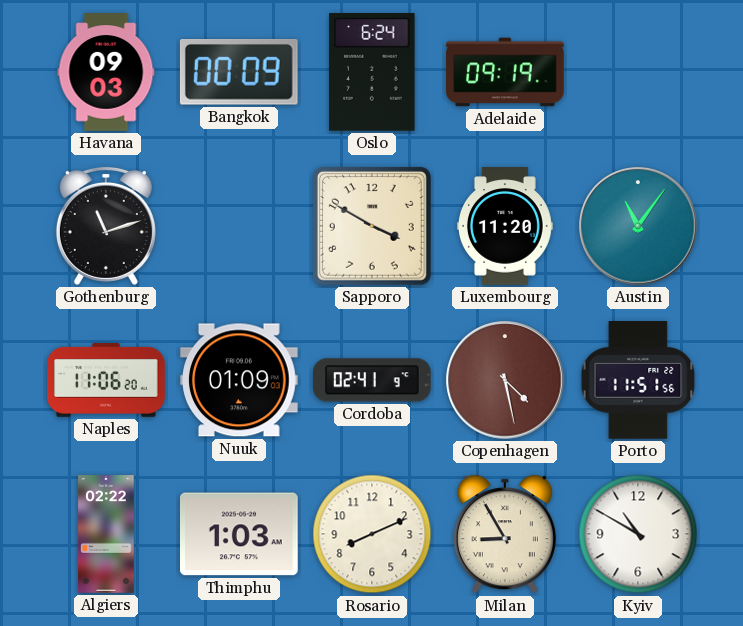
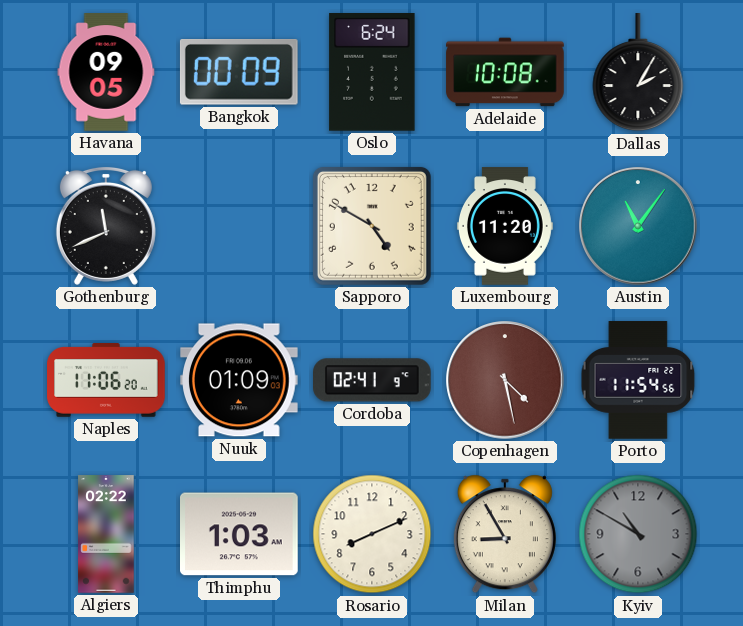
Havana: 09:03 -> 09:05 (106, 72)
Adelaide: 09:19 -> 10:08 (505, 72)
Dallas: none -> 2:05 (638, 73)
Gothenburg: 11:12 -> 11:41 (106, 226)
Sapporo: 3:50 -> 4:50 (372, 226)
Porto: 11:51 -> 11:54 (638, 380)
Kyiv dial: white -> grey (638, 534)
